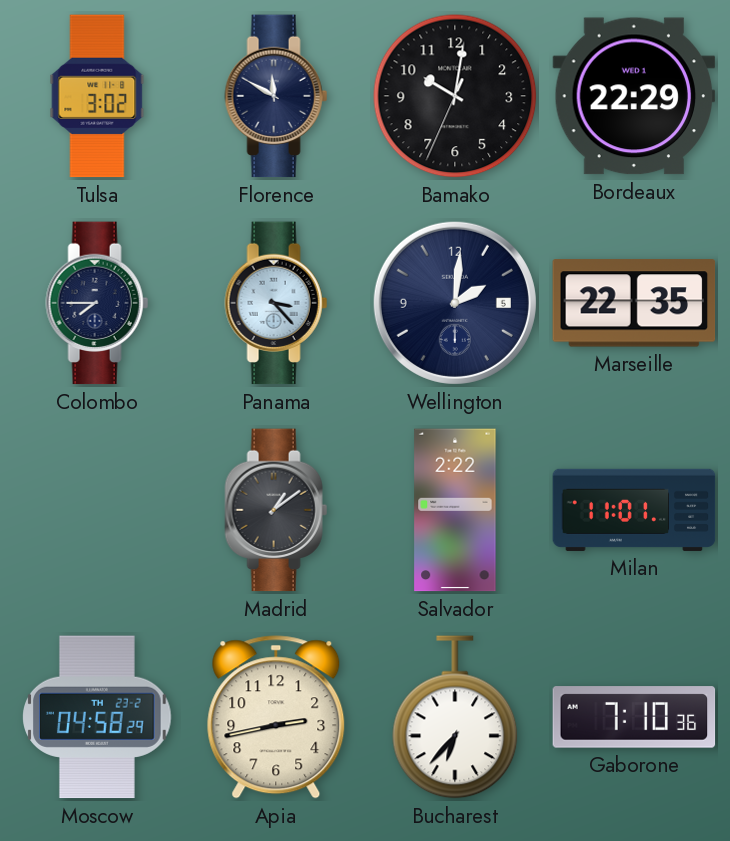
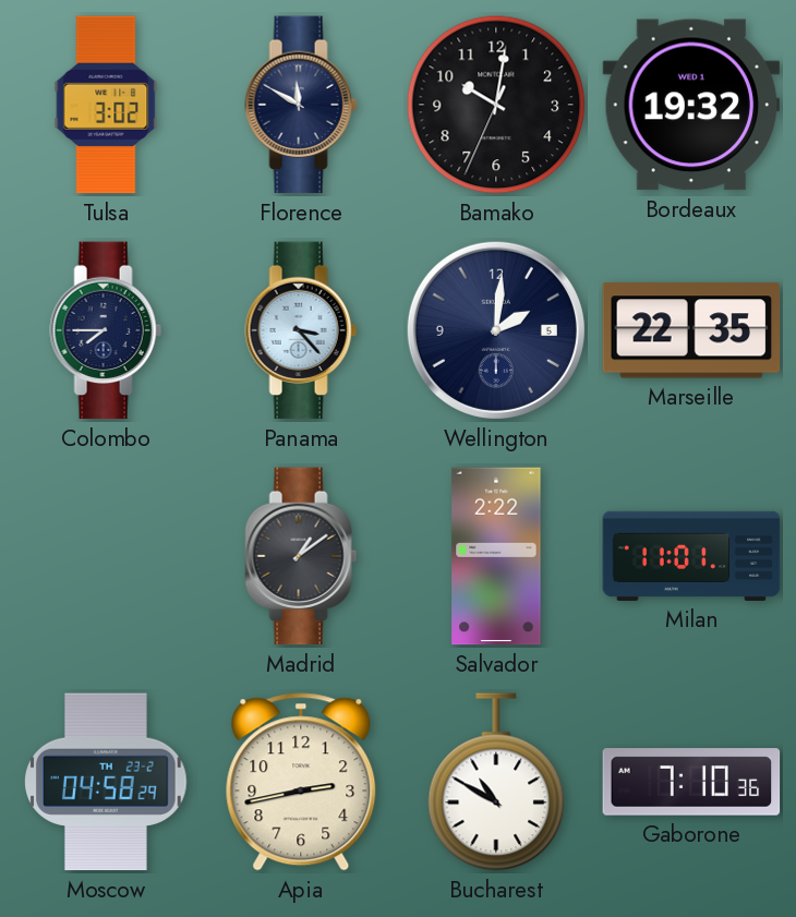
Bordeaux: 22:29 -> 19:32 (691, 105)
Bucharest: 6:37 -> 10:50 (496, 782)
